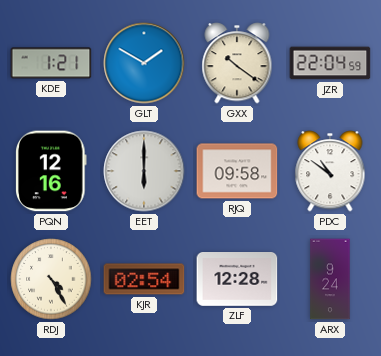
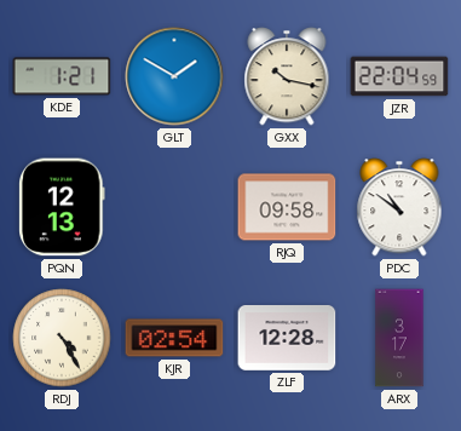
GXX: 10:21 -> 10:17 (287, 76)
PQN: 12:16 -> 12:13 (62, 207)
EET: 6:00 -> none (144, 171)
ARX: 9:24 -> 3:17 (399, 338)
